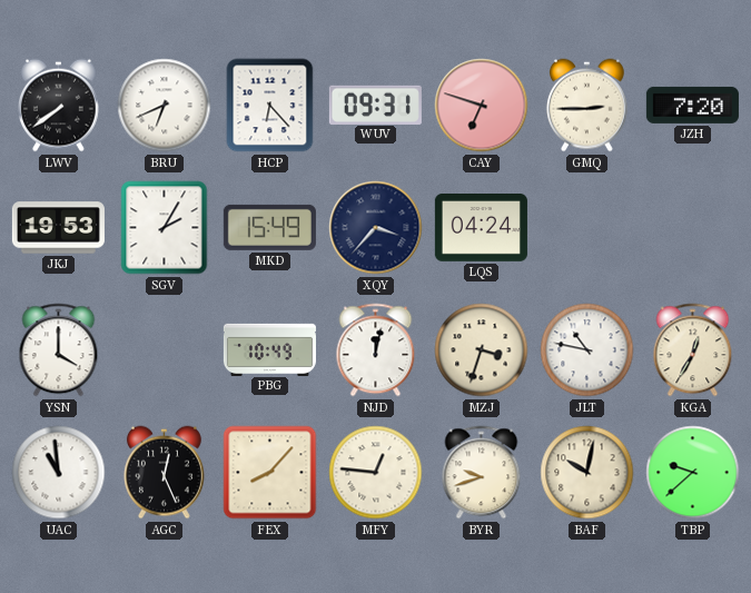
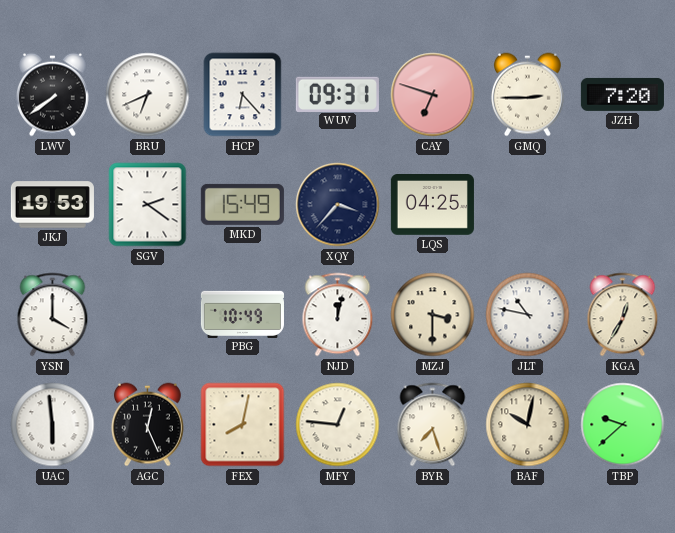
SGV: 2:05 -> 2:21 (148, 205)
LQS: 04:24 -> 04:25 (432, 205)
MZJ: 3:33 -> 3:30 (433, 315)
UAC: 10:59 -> 5:59 (53, 425)
FEX: 8:07 -> 8:02 (243, 425)
BYR: 9:42 -> 7:27 (433, 425)
